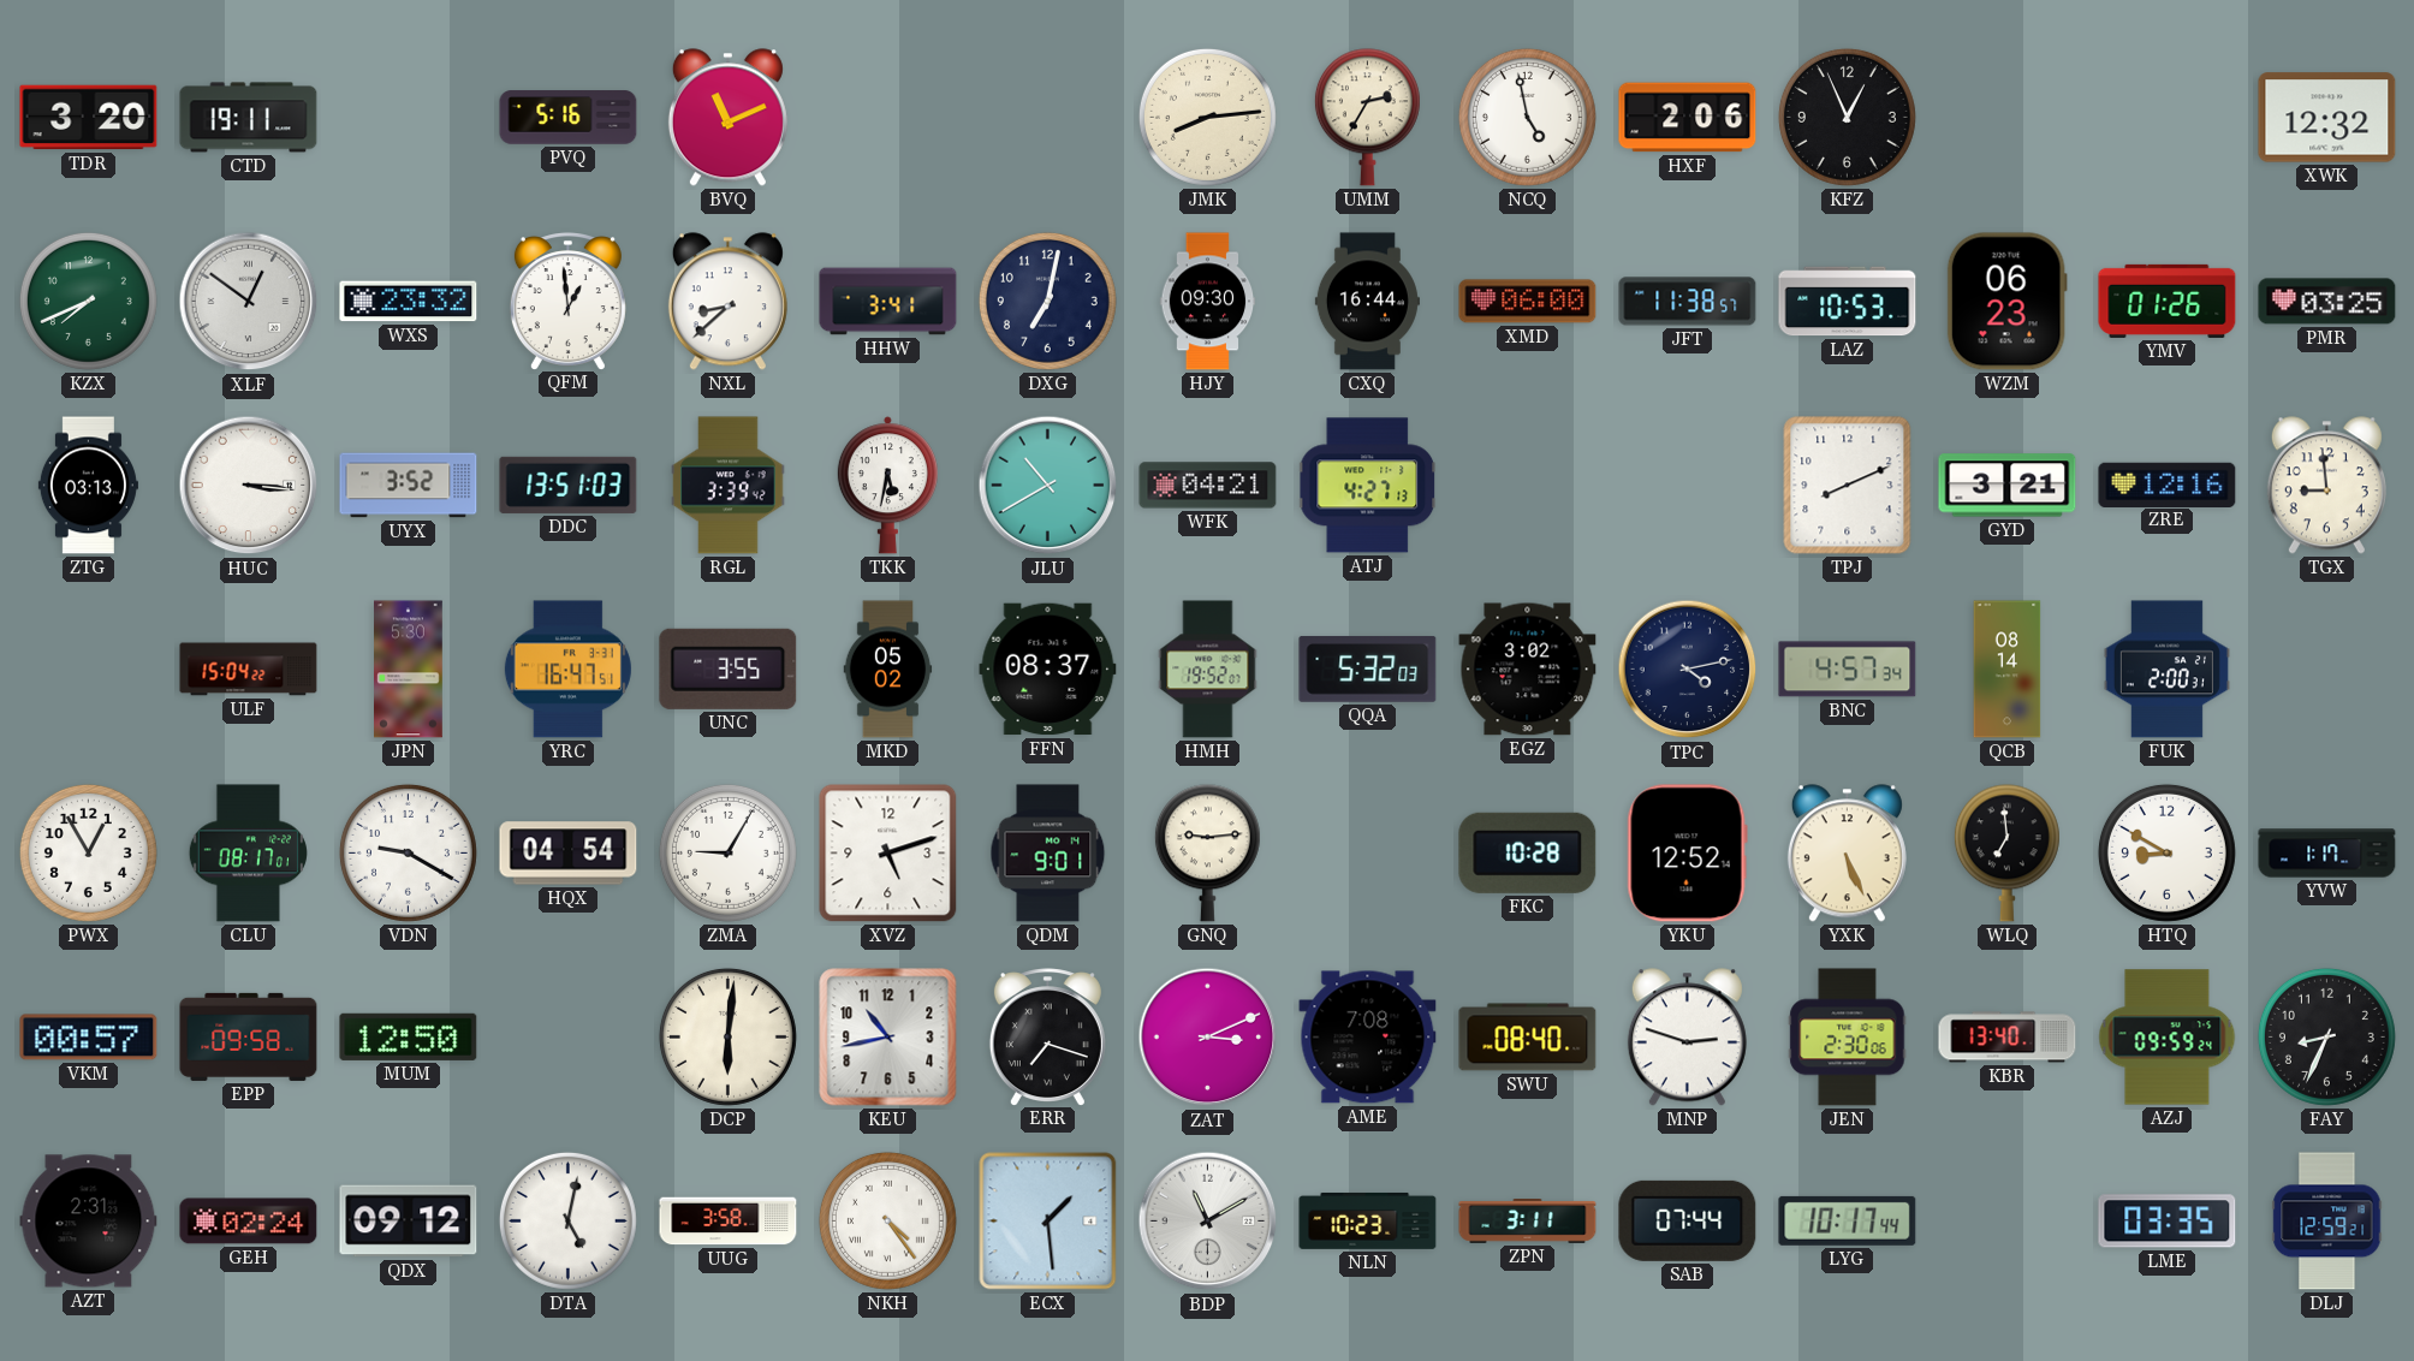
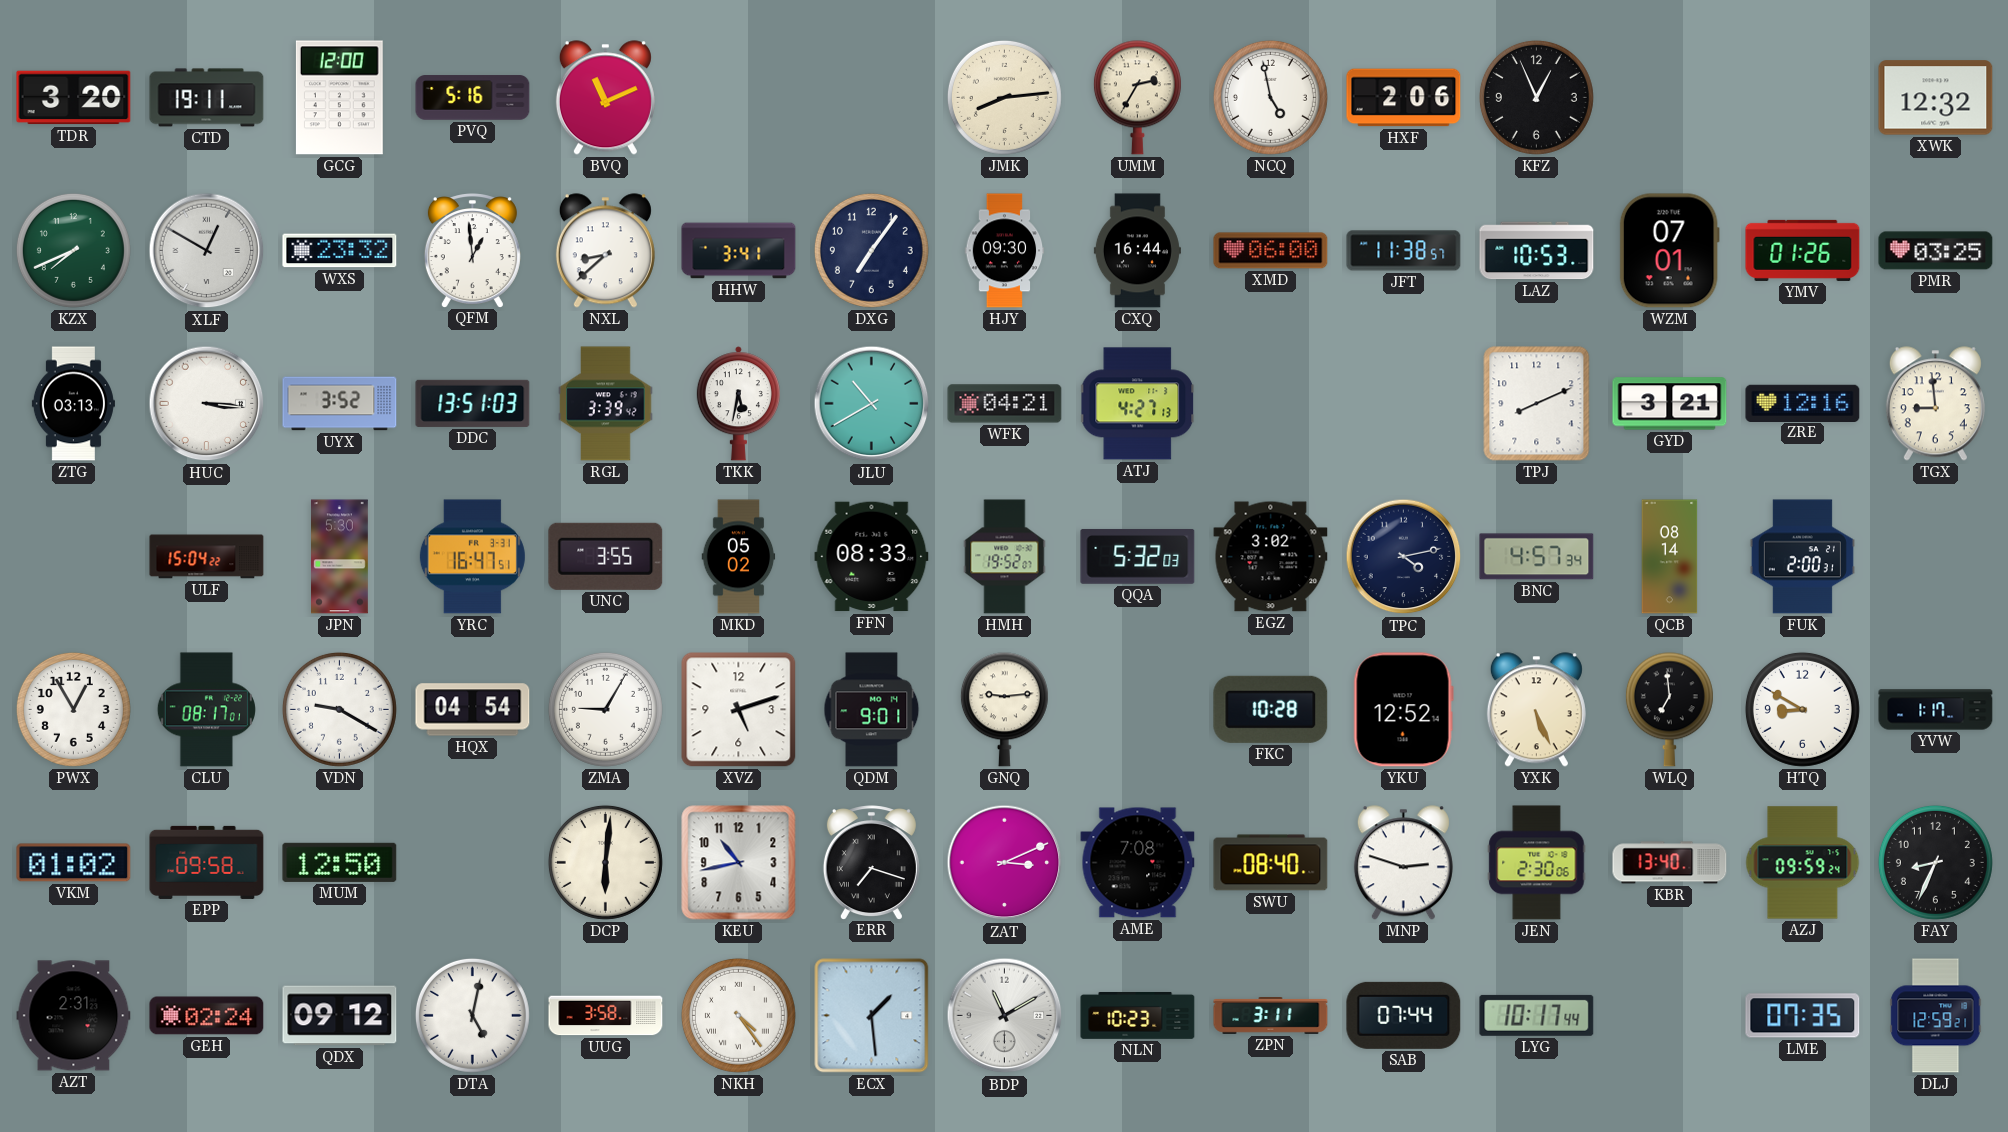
GCG: none -> 12:00 (339, 98)
XLF: 12:51 -> 12:50 (207, 251)
DXG: 7:02 -> 7:06 (871, 250)
WZM: 06:23 -> 07:01 (1669, 251)
FFN: 08:37 -> 08:33 (872, 557)
VKM: 00:57 -> 01:02 (74, 863)
LME: 03:35 -> 07:35 (1803, 1016)
